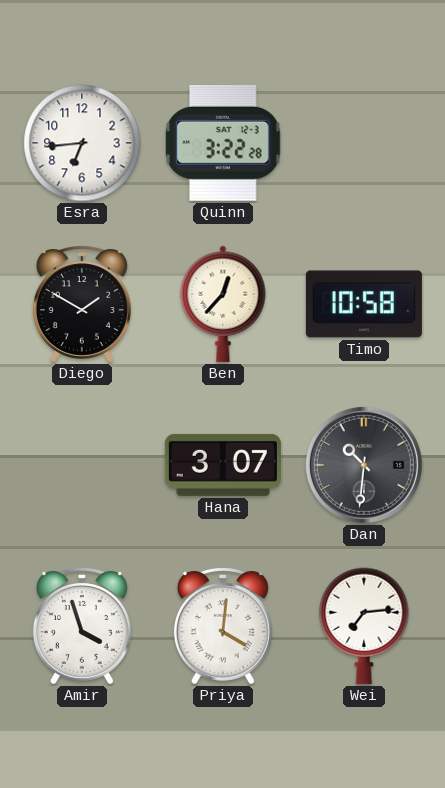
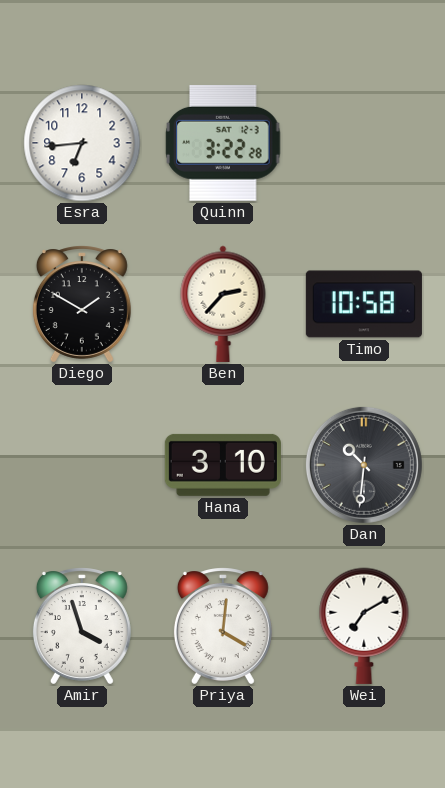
Ben: 12:37 -> 2:37 (223, 304)
Hana: 3:07 -> 3:10 (223, 465)
Wei: 7:14 -> 7:10 (364, 626)
